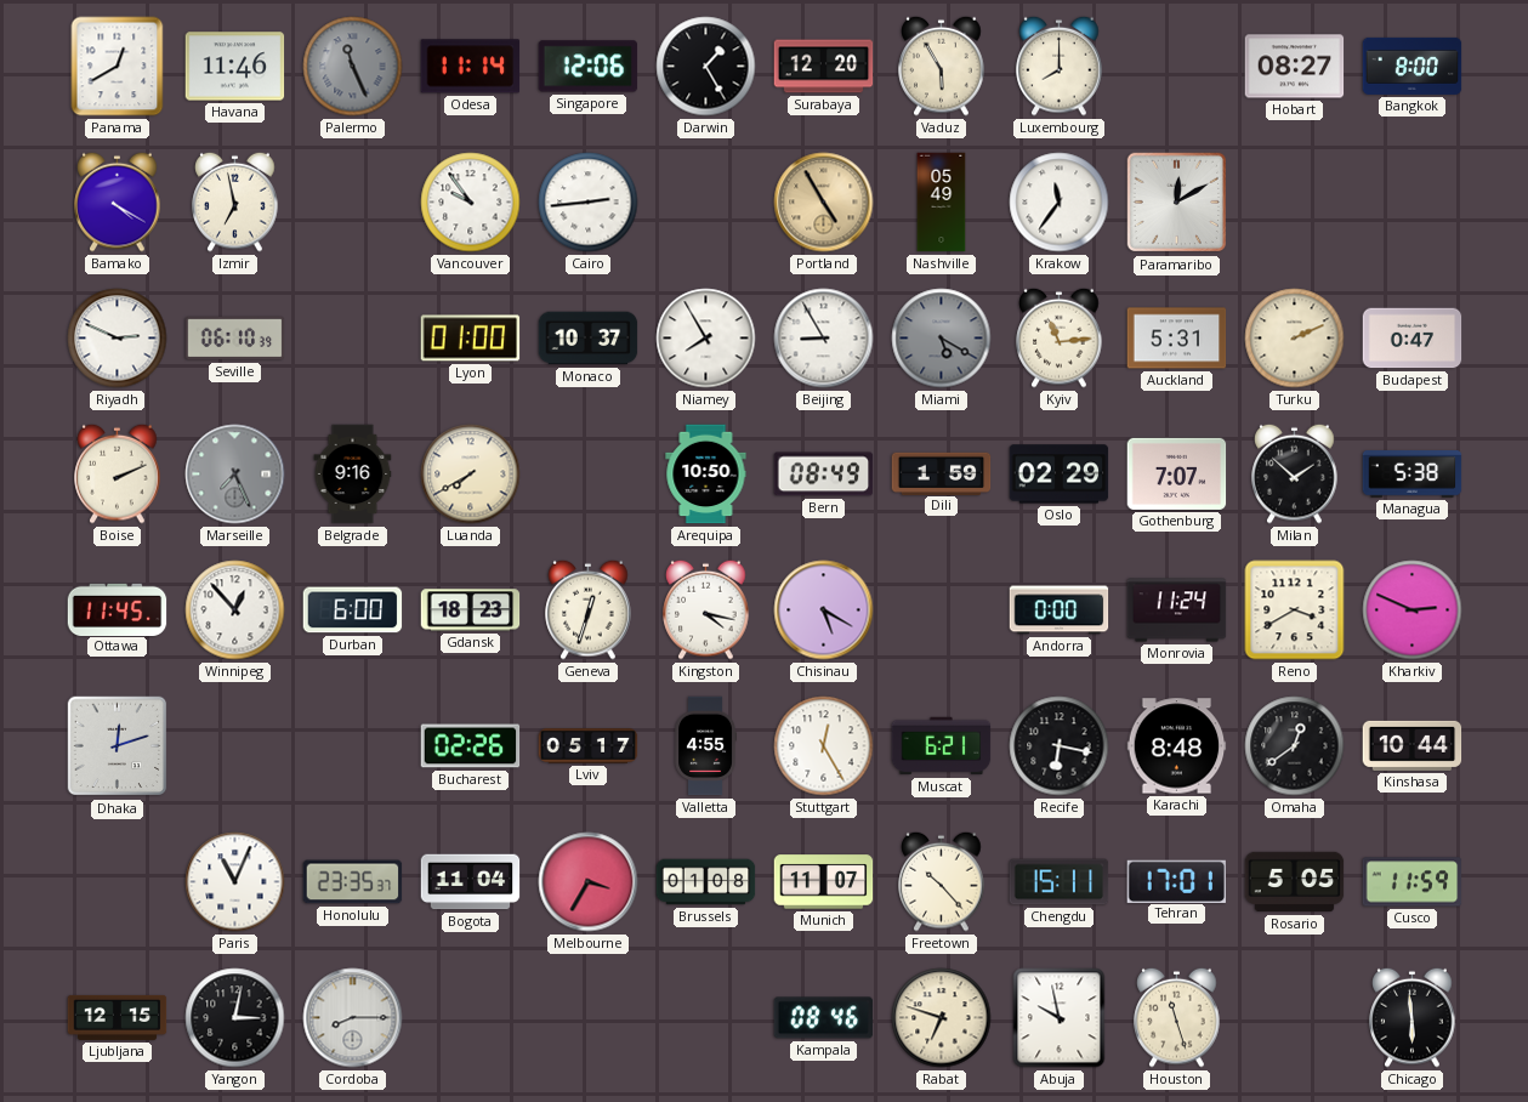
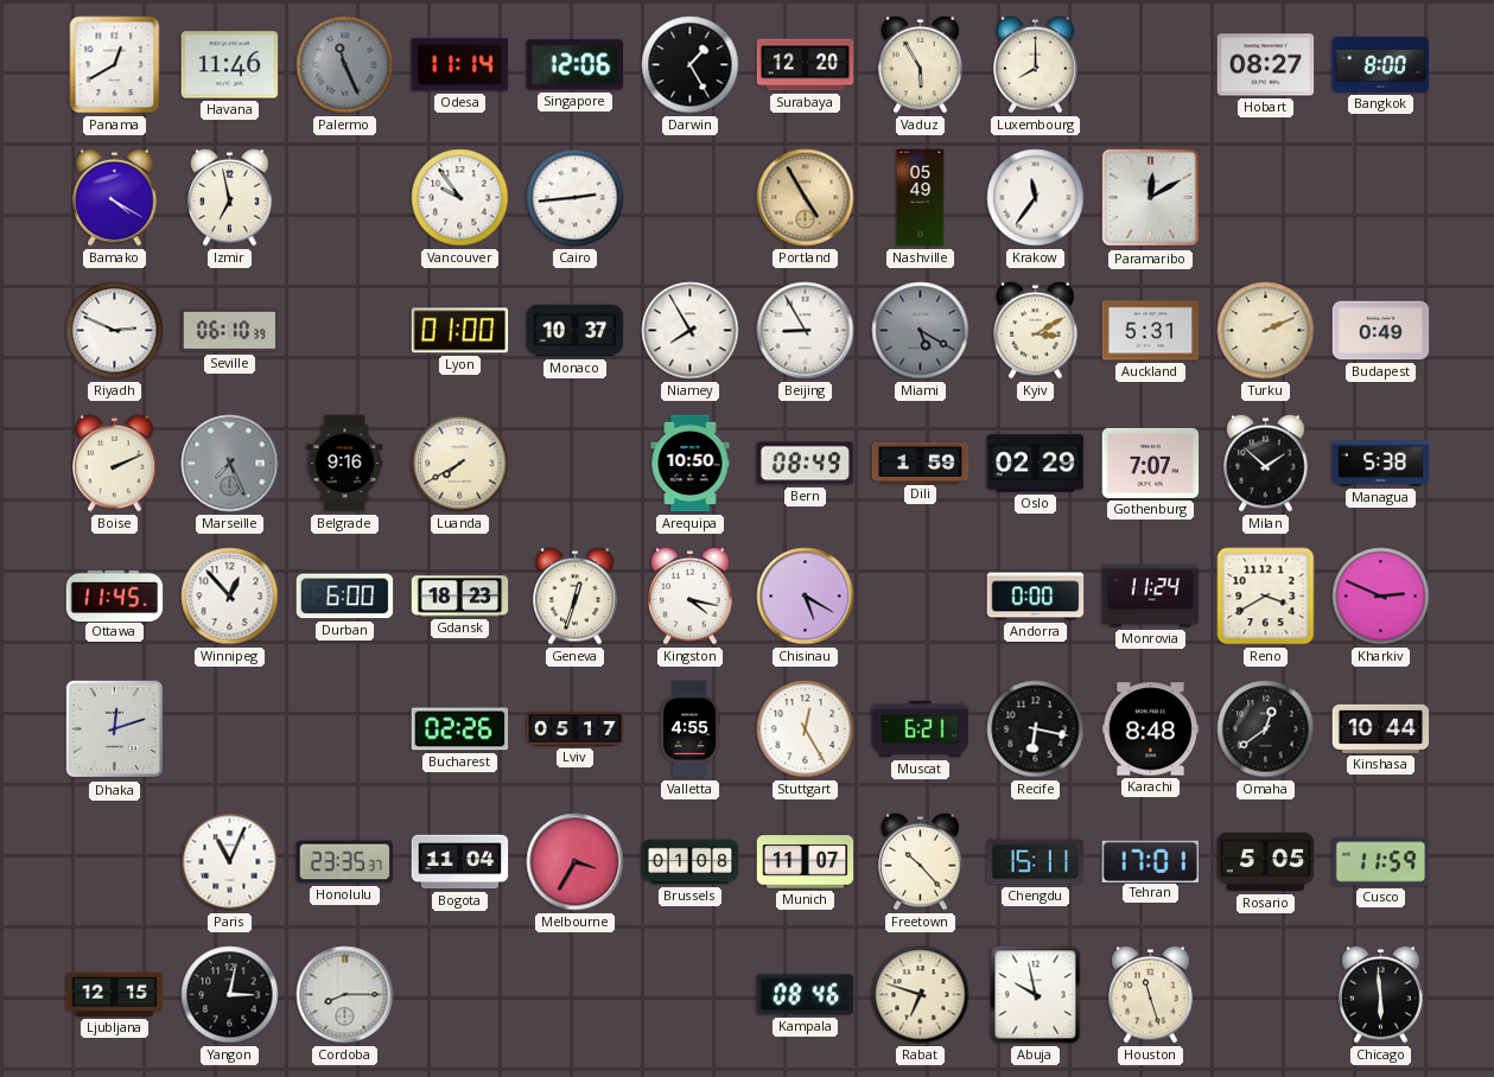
Kyiv: 11:14 -> 3:10 (1036, 330)
Budapest: 0:47 -> 0:49 (1381, 331)
